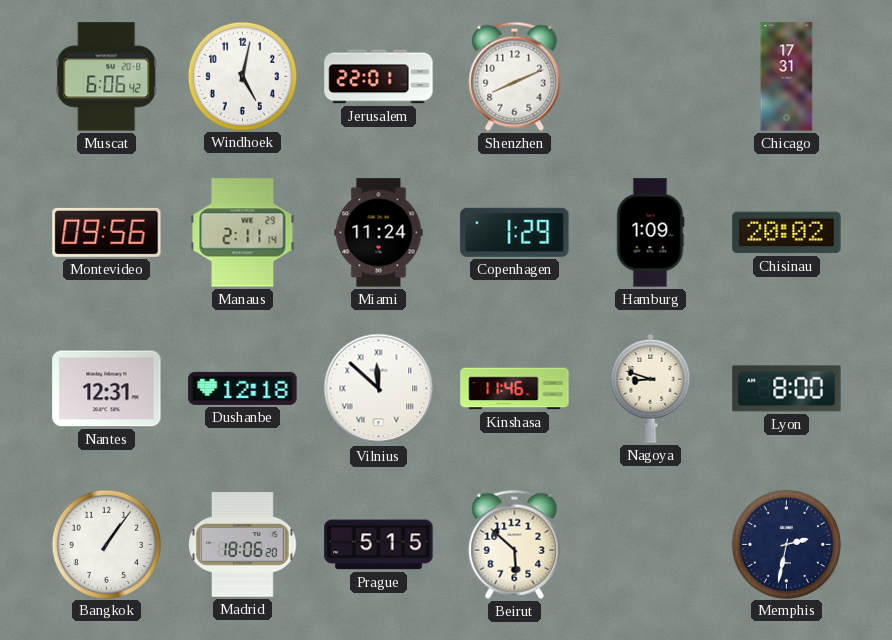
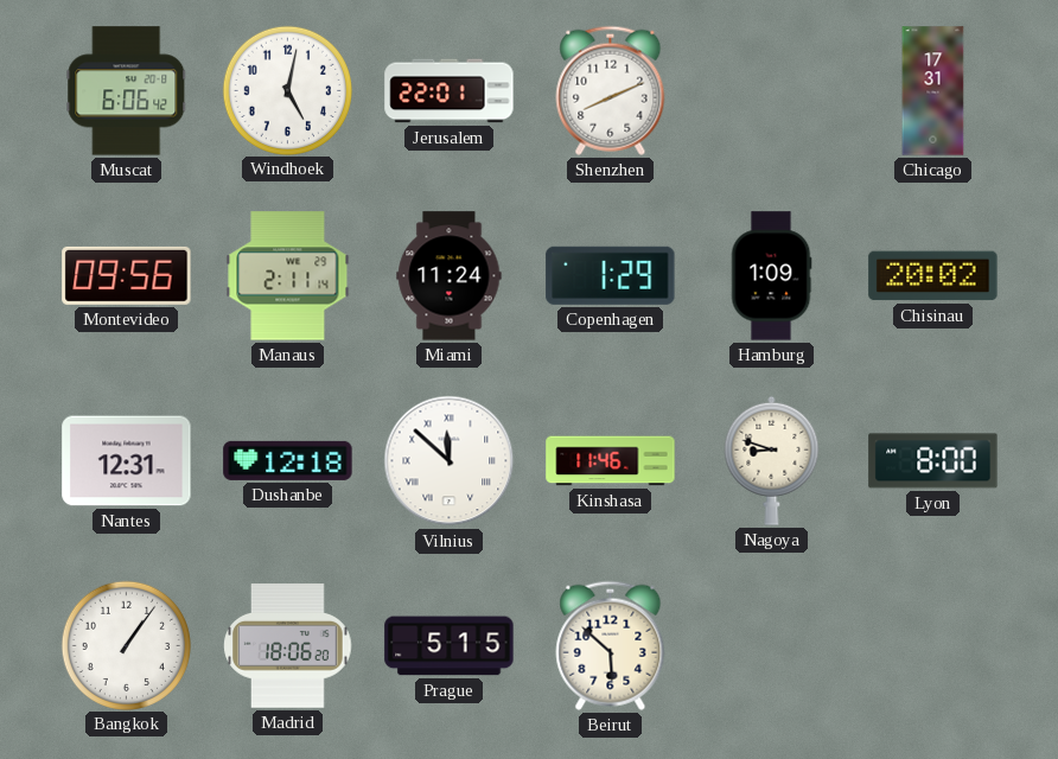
Memphis: 2:32 -> none (786, 544)
